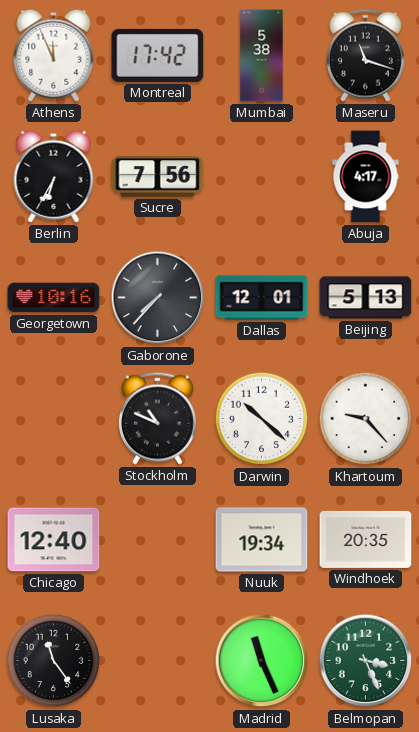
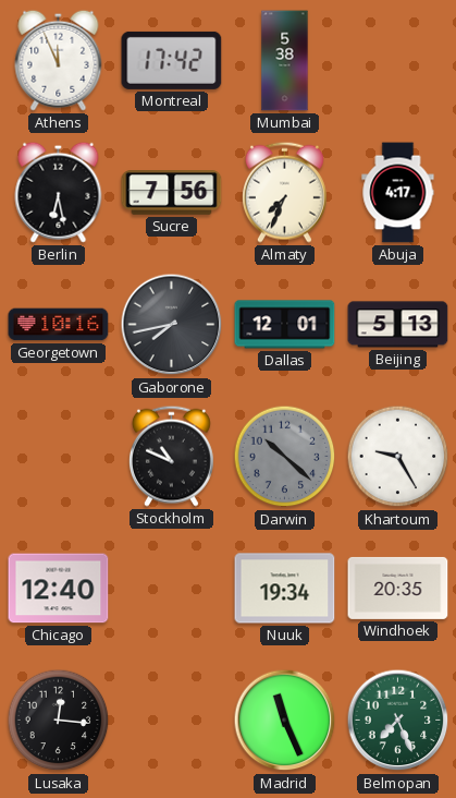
Maseru: 11:18 -> none (365, 55)
Berlin: 6:35 -> 6:28 (59, 192)
Almaty: none -> 7:34 (284, 192)
Gaborone: 7:37 -> 7:43 (172, 325)
Darwin dial: white -> grey (285, 457)
Khartoum: 9:23 -> 9:25 (398, 457)
Lusaka: 11:24 -> 12:16 (59, 721)
Belmopan: 3:26 -> 7:26 (398, 721)
